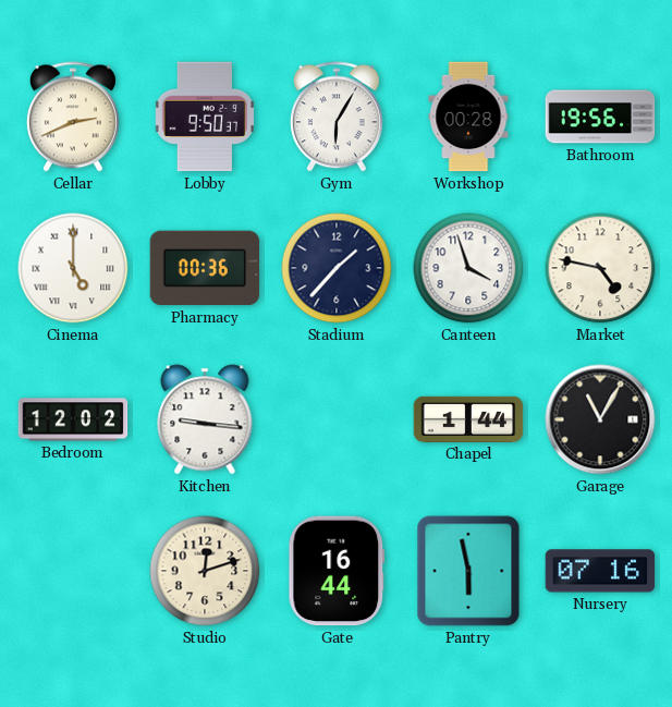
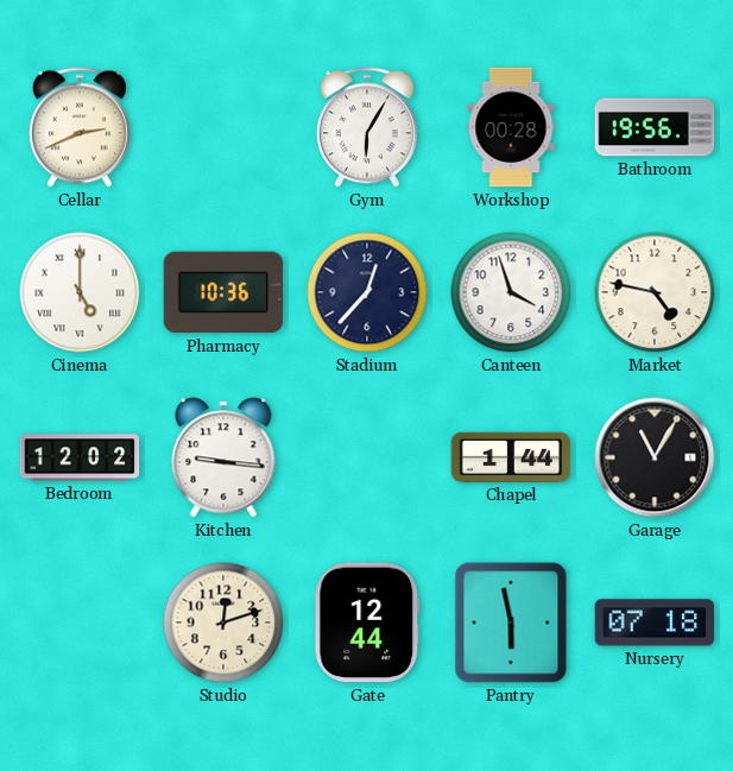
Lobby: 9:50 -> none (205, 117)
Pharmacy: 00:36 -> 10:36 (223, 292)
Stadium: 1:37 -> 12:37 (367, 292)
Gate: 16:44 -> 12:44 (367, 623)
Nursery: 07:16 -> 07:18 (655, 623)
